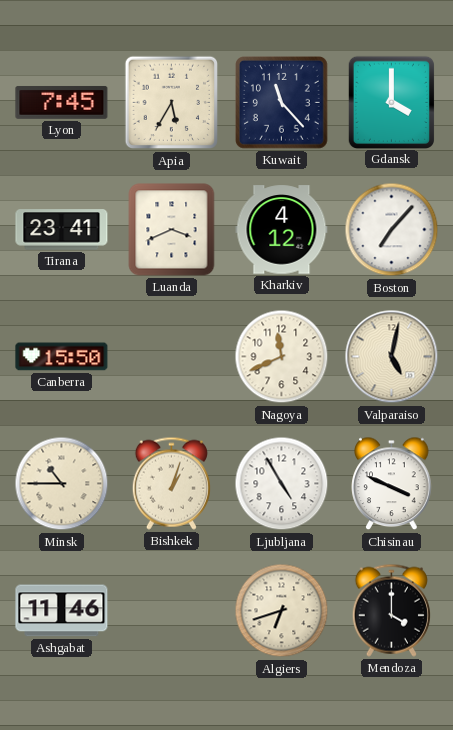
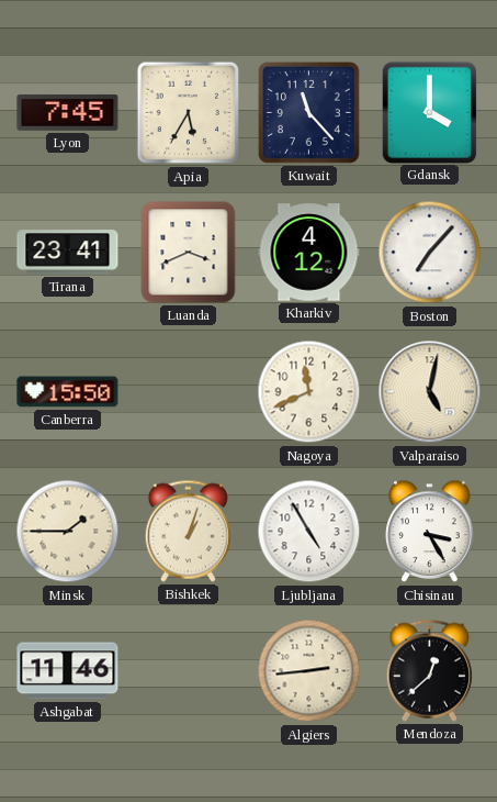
Minsk: 10:45 -> 1:45 (68, 532)
Chisinau: 3:49 -> 3:25 (430, 532)
Algiers: 6:42 -> 2:44 (309, 671)
Mendoza: 4:00 -> 12:38 (429, 670)
